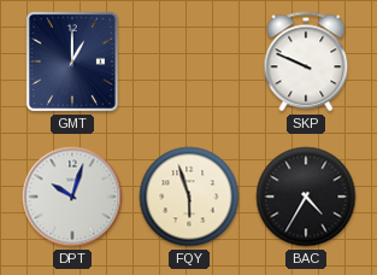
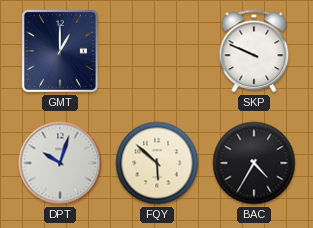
FQY: 5:57 -> 5:52 (157, 163)
